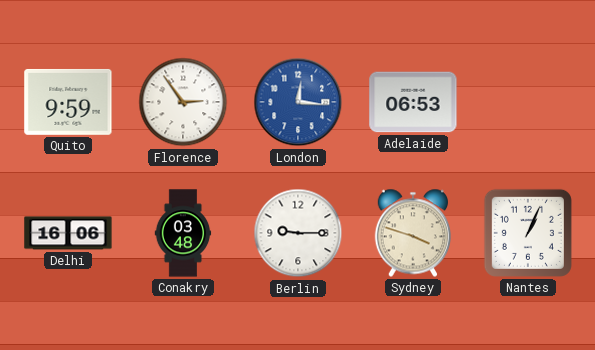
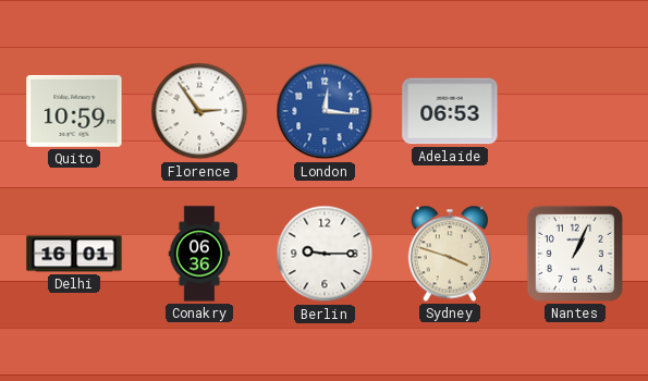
Quito: 9:59 -> 10:59 (74, 111)
Delhi: 16:06 -> 16:01 (74, 254)
Conakry: 03:48 -> 06:36 (199, 254)
